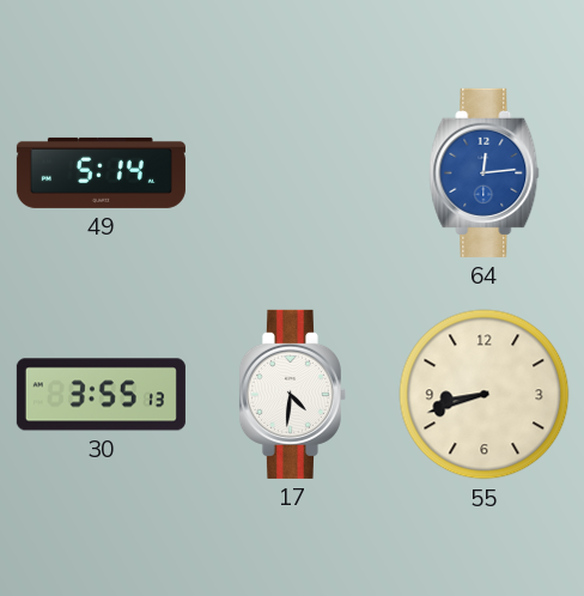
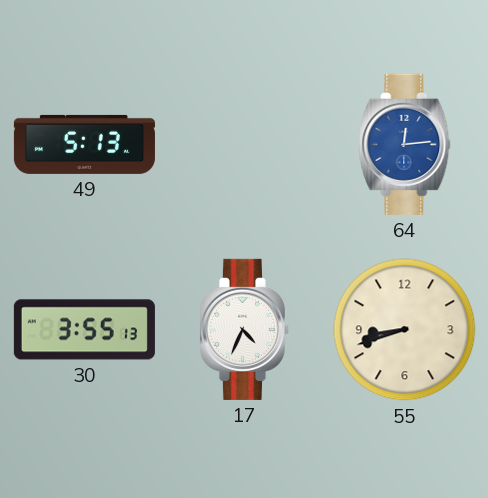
49: 5:14 -> 5:13 (84, 144)
17: 4:31 -> 4:34 (244, 329)
